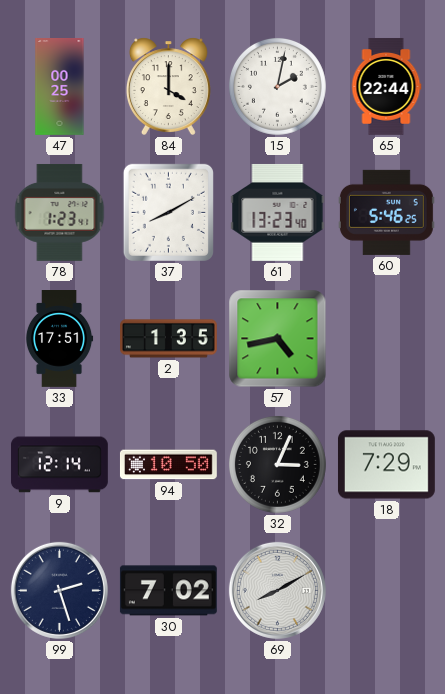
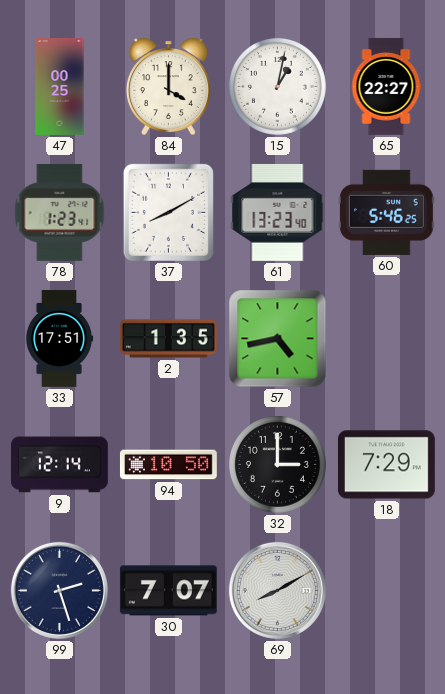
15: 2:02 -> 1:02 (277, 86)
65: 22:44 -> 22:27 (386, 86)
32: 3:04 -> 3:00 (277, 464)
30: 7:02 -> 7:07 (168, 591)
